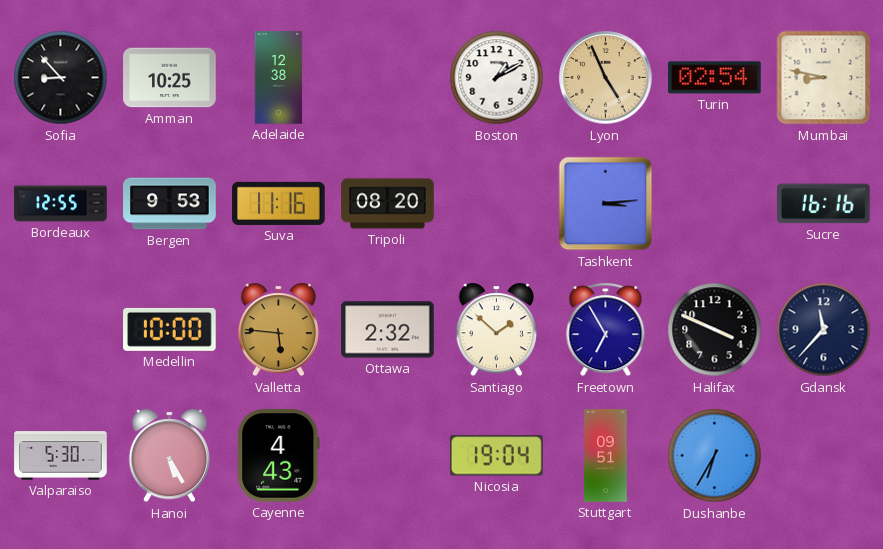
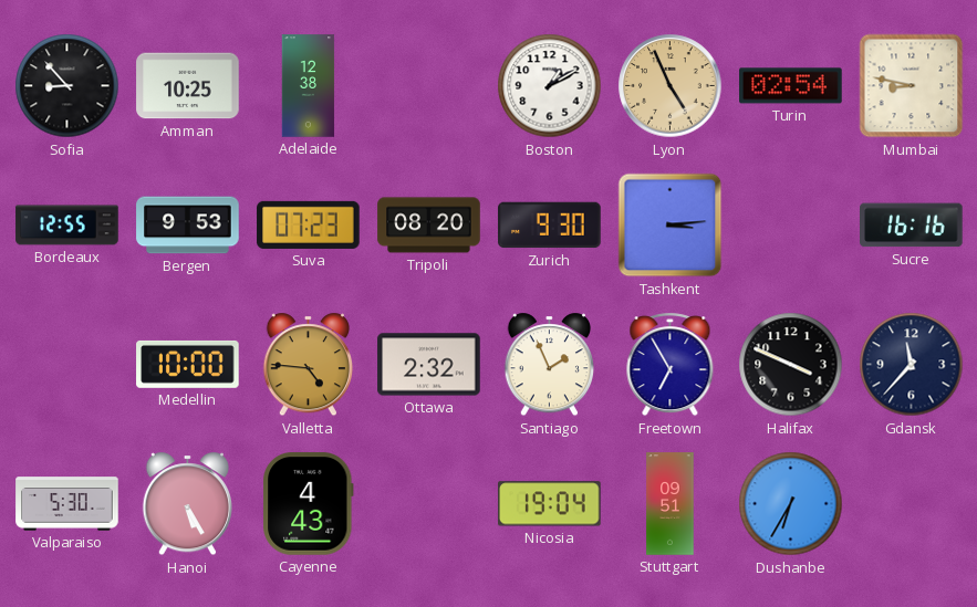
Suva: 11:16 -> 07:23 (309, 224)
Zurich: none -> 9:30 (550, 226)
Valletta: 5:46 -> 4:46 (308, 365)
Santiago: 1:52 -> 1:56 (549, 365)
